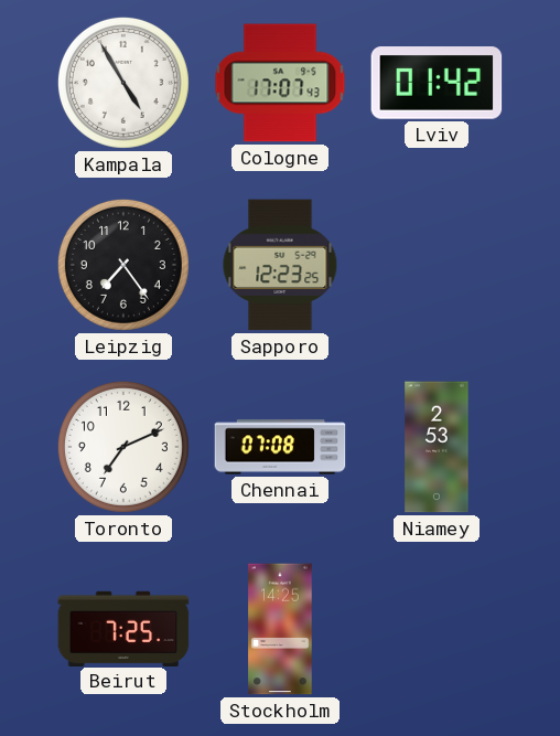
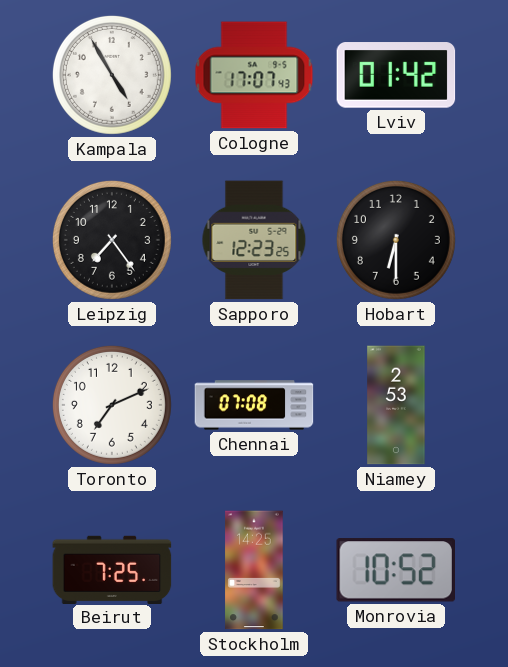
Hobart: none -> 6:30 (396, 240)
Monrovia: none -> 10:52 (395, 570)
